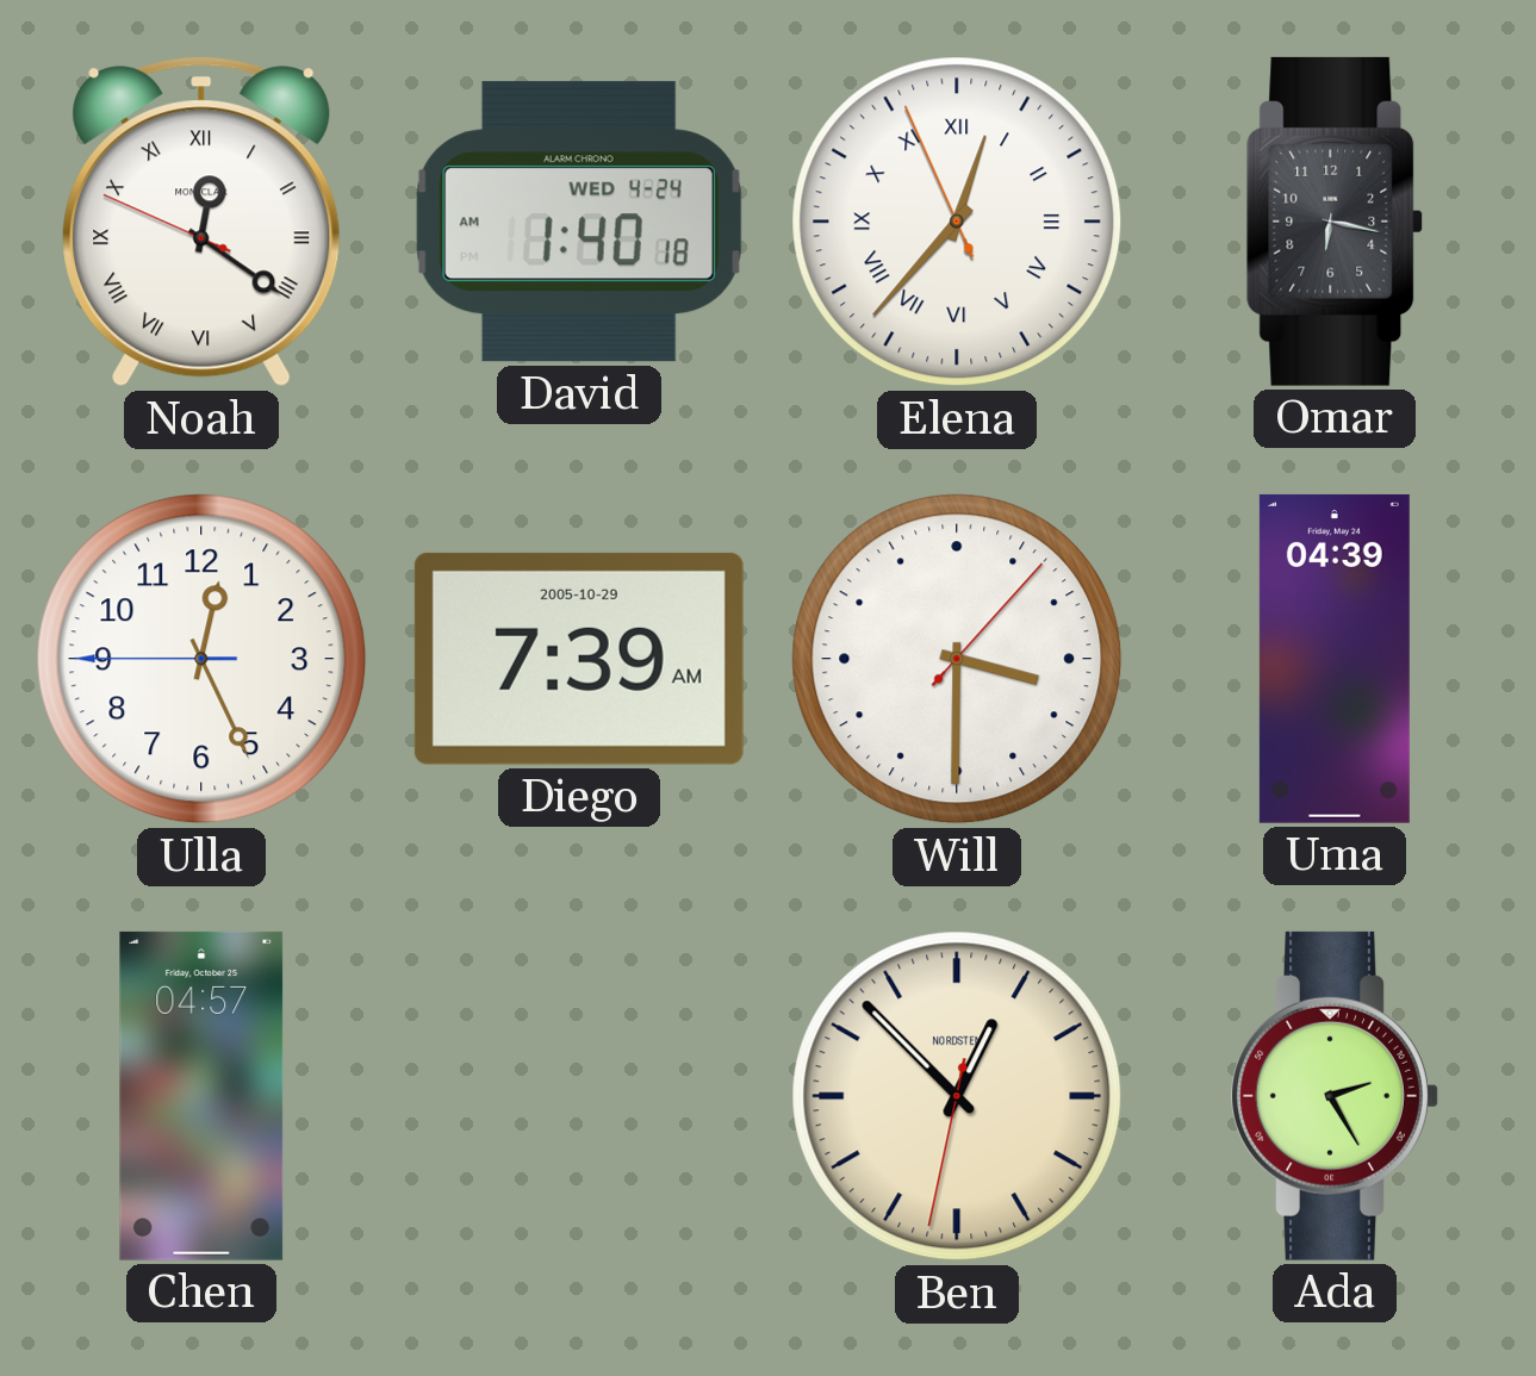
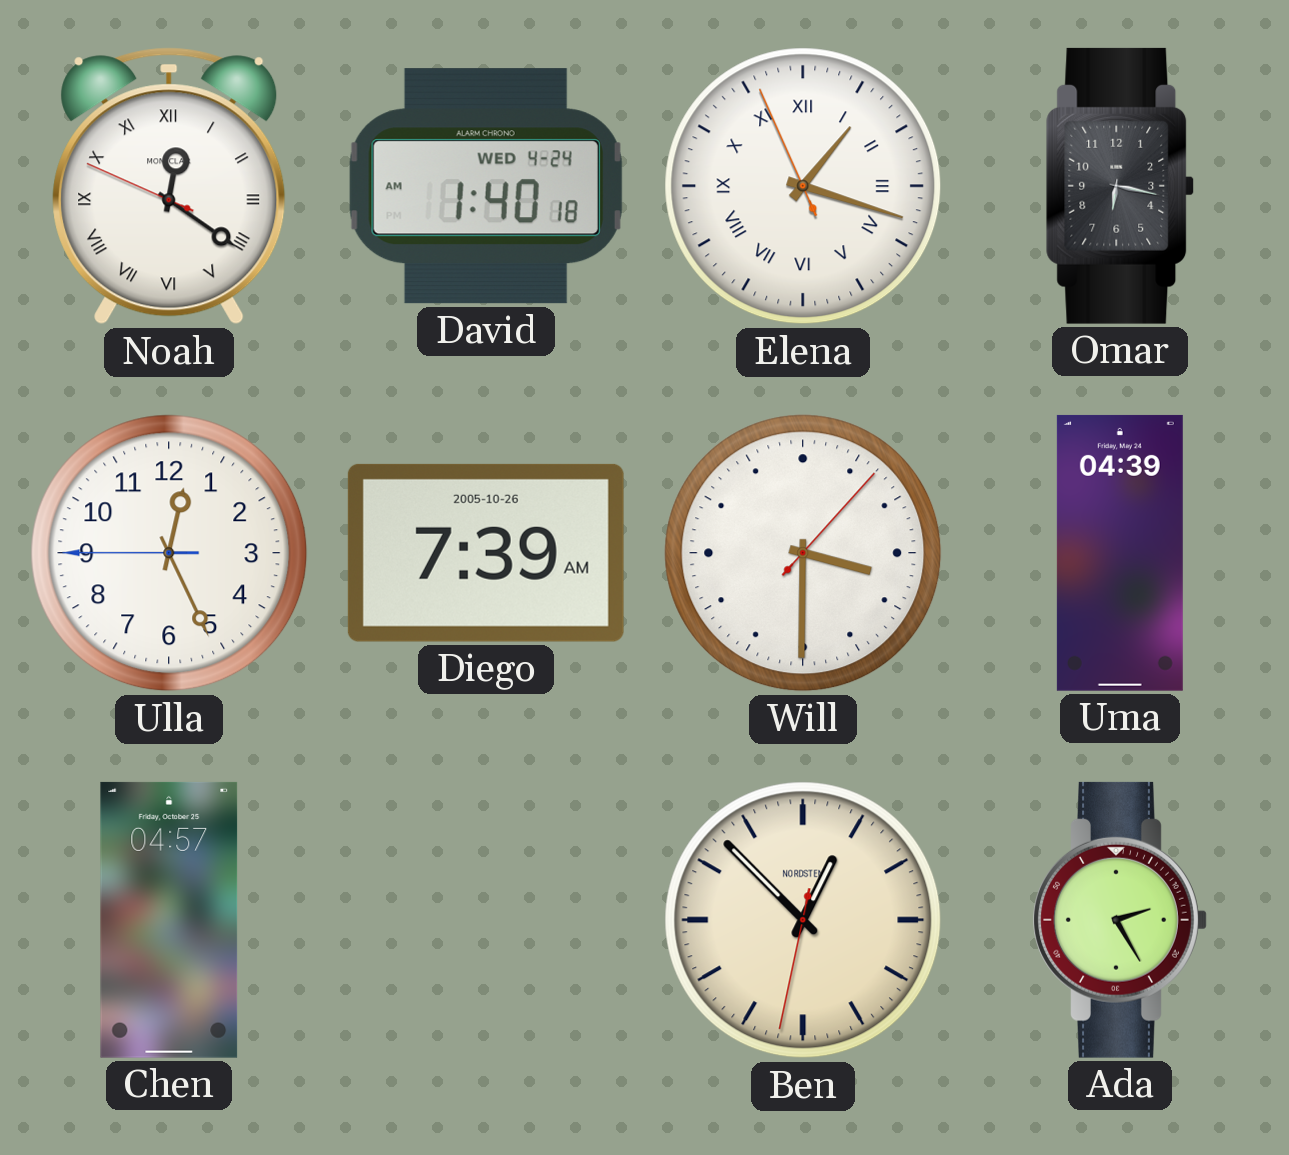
Elena: 12:36 -> 1:17 (803, 186)
Diego date: 2005-10-29 -> 2005-10-26 (486, 553)
